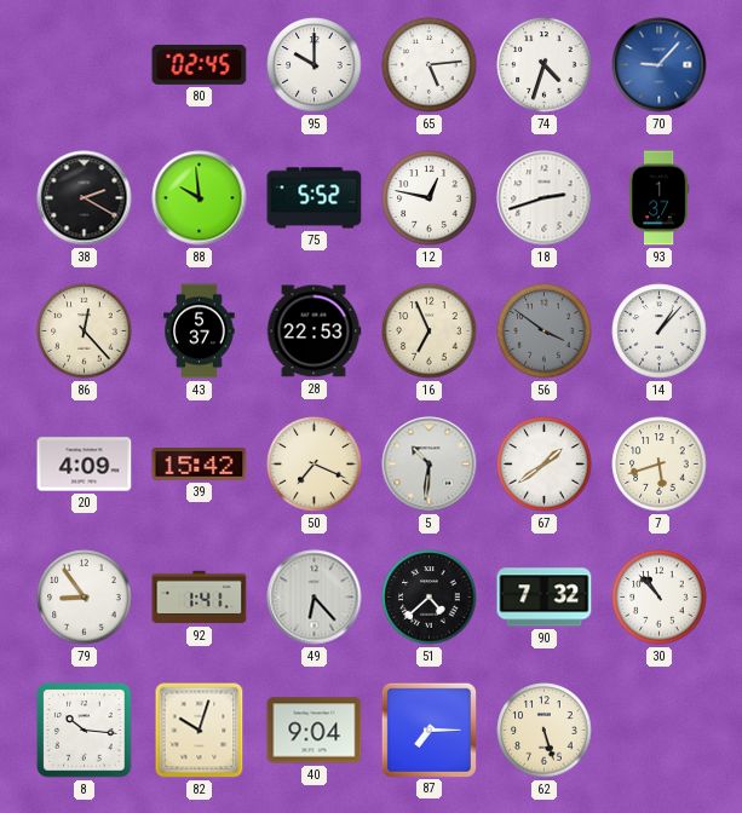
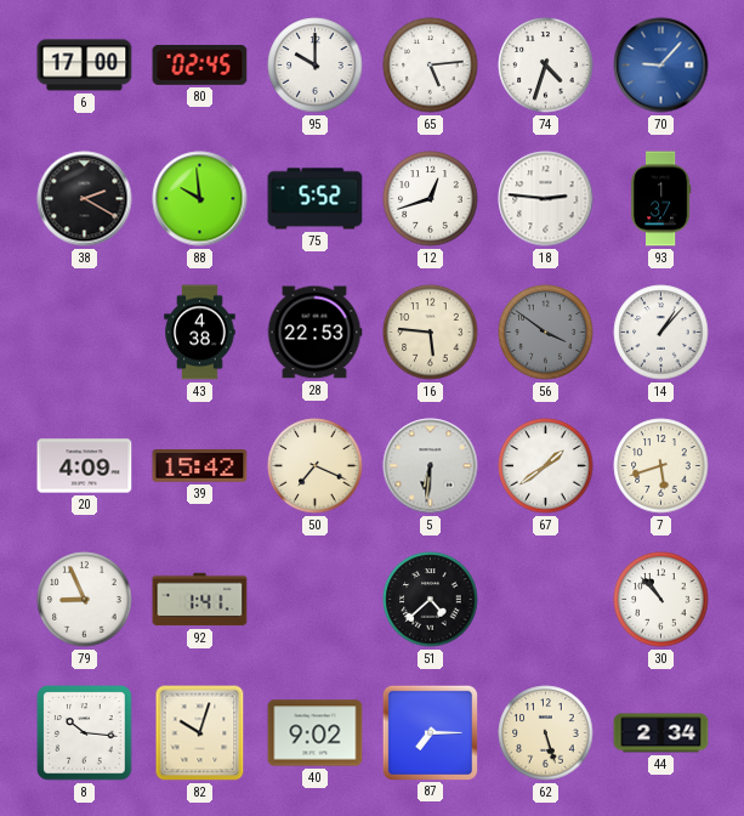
6: none -> 17:00 (85, 66)
12: 12:47 -> 12:42 (431, 199)
18: 2:42 -> 2:46 (546, 199)
86: 12:23 -> none (85, 331)
43: 5:37 -> 4:38 (200, 333)
16: 6:56 -> 5:46 (431, 333)
5: 10:31 -> 6:31 (431, 466)
79: 8:54 -> 8:56 (85, 600)
49: 6:23 -> none (315, 598)
90: 7:32 -> none (545, 598)
40: 9:04 -> 9:02 (316, 733)
44: none -> 2:34 (661, 733)
